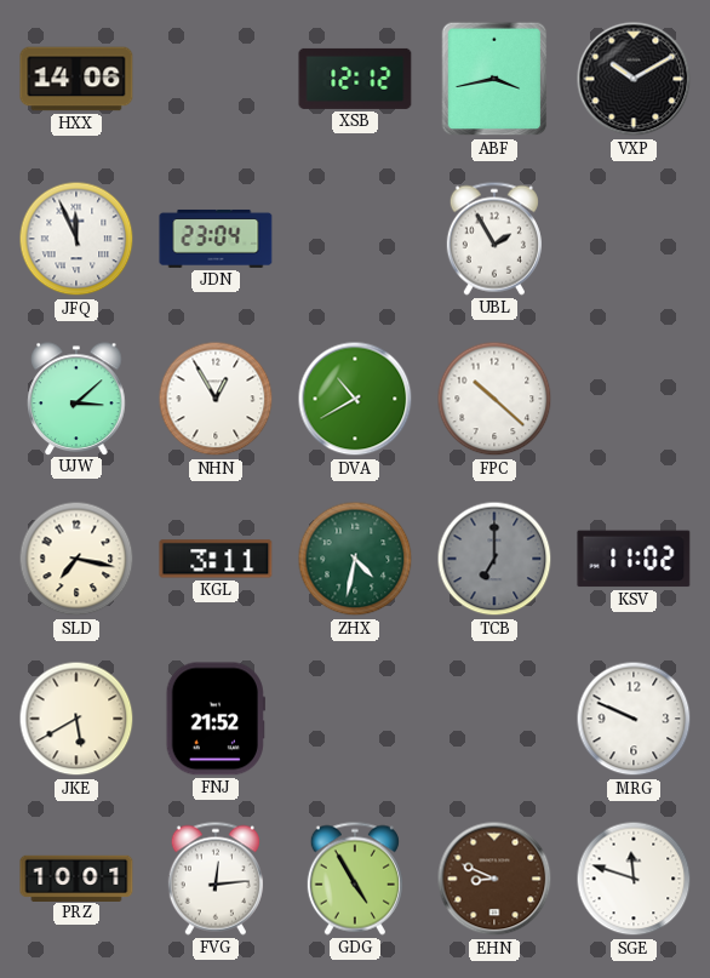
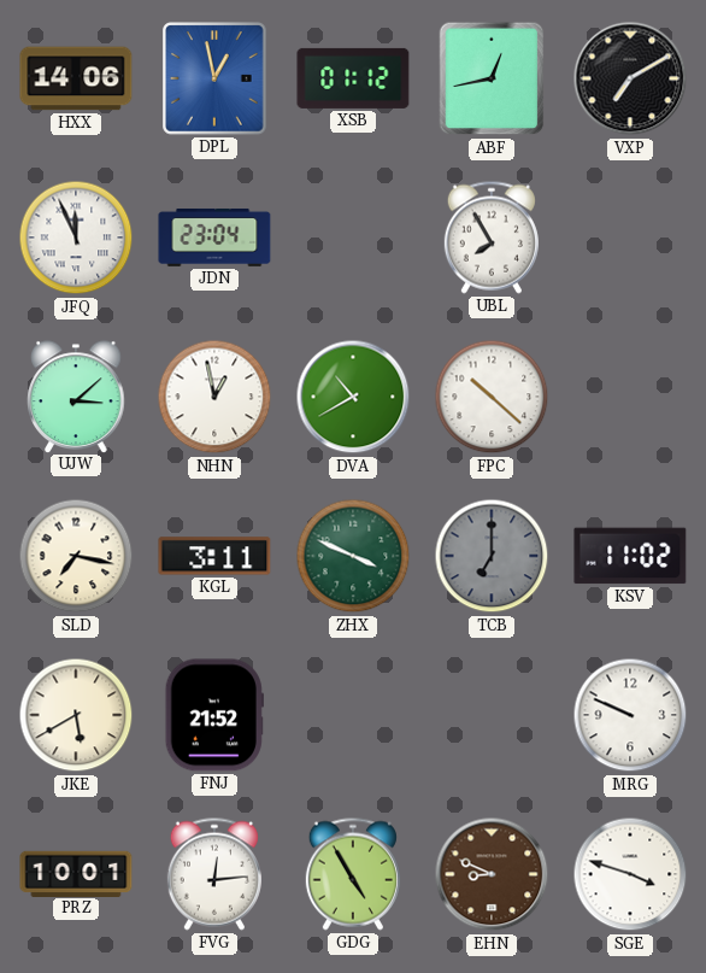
DPL: none -> 12:58 (214, 78)
XSB: 12:12 -> 01:12 (353, 78)
ABF: 3:43 -> 12:43 (492, 78)
VXP: 10:10 -> 7:10 (630, 78)
UBL: 1:55 -> 7:55 (492, 238)
NHN: 12:55 -> 12:58 (214, 397)
ZHX: 4:32 -> 3:49 (353, 556)
SGE: 11:48 -> 3:48 (630, 874)
